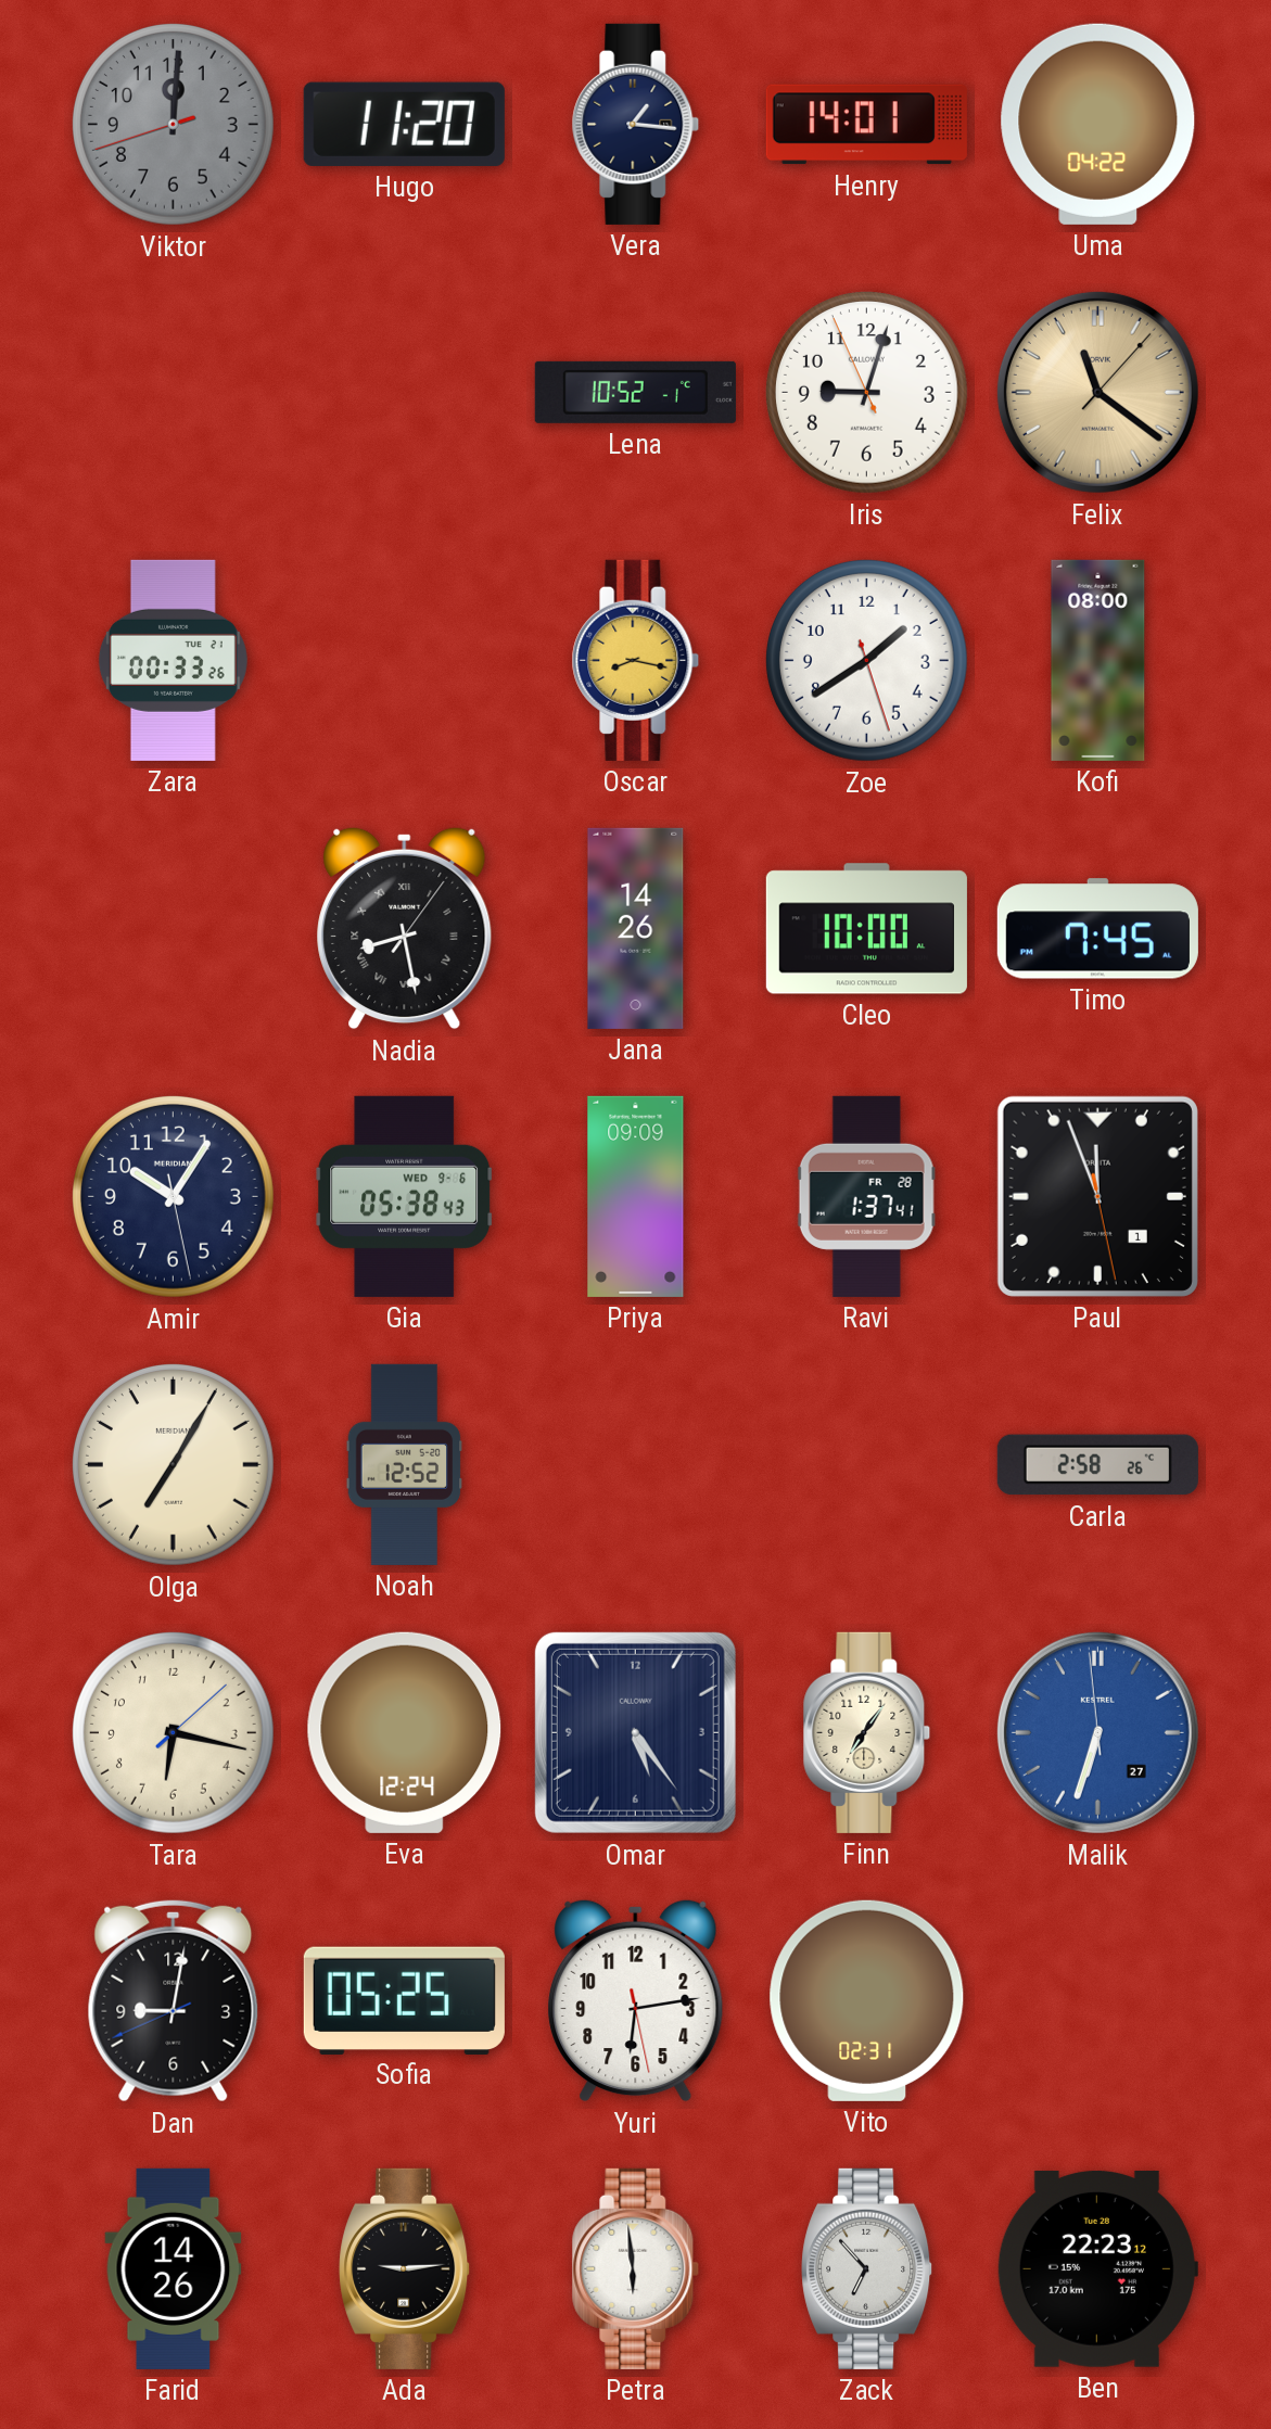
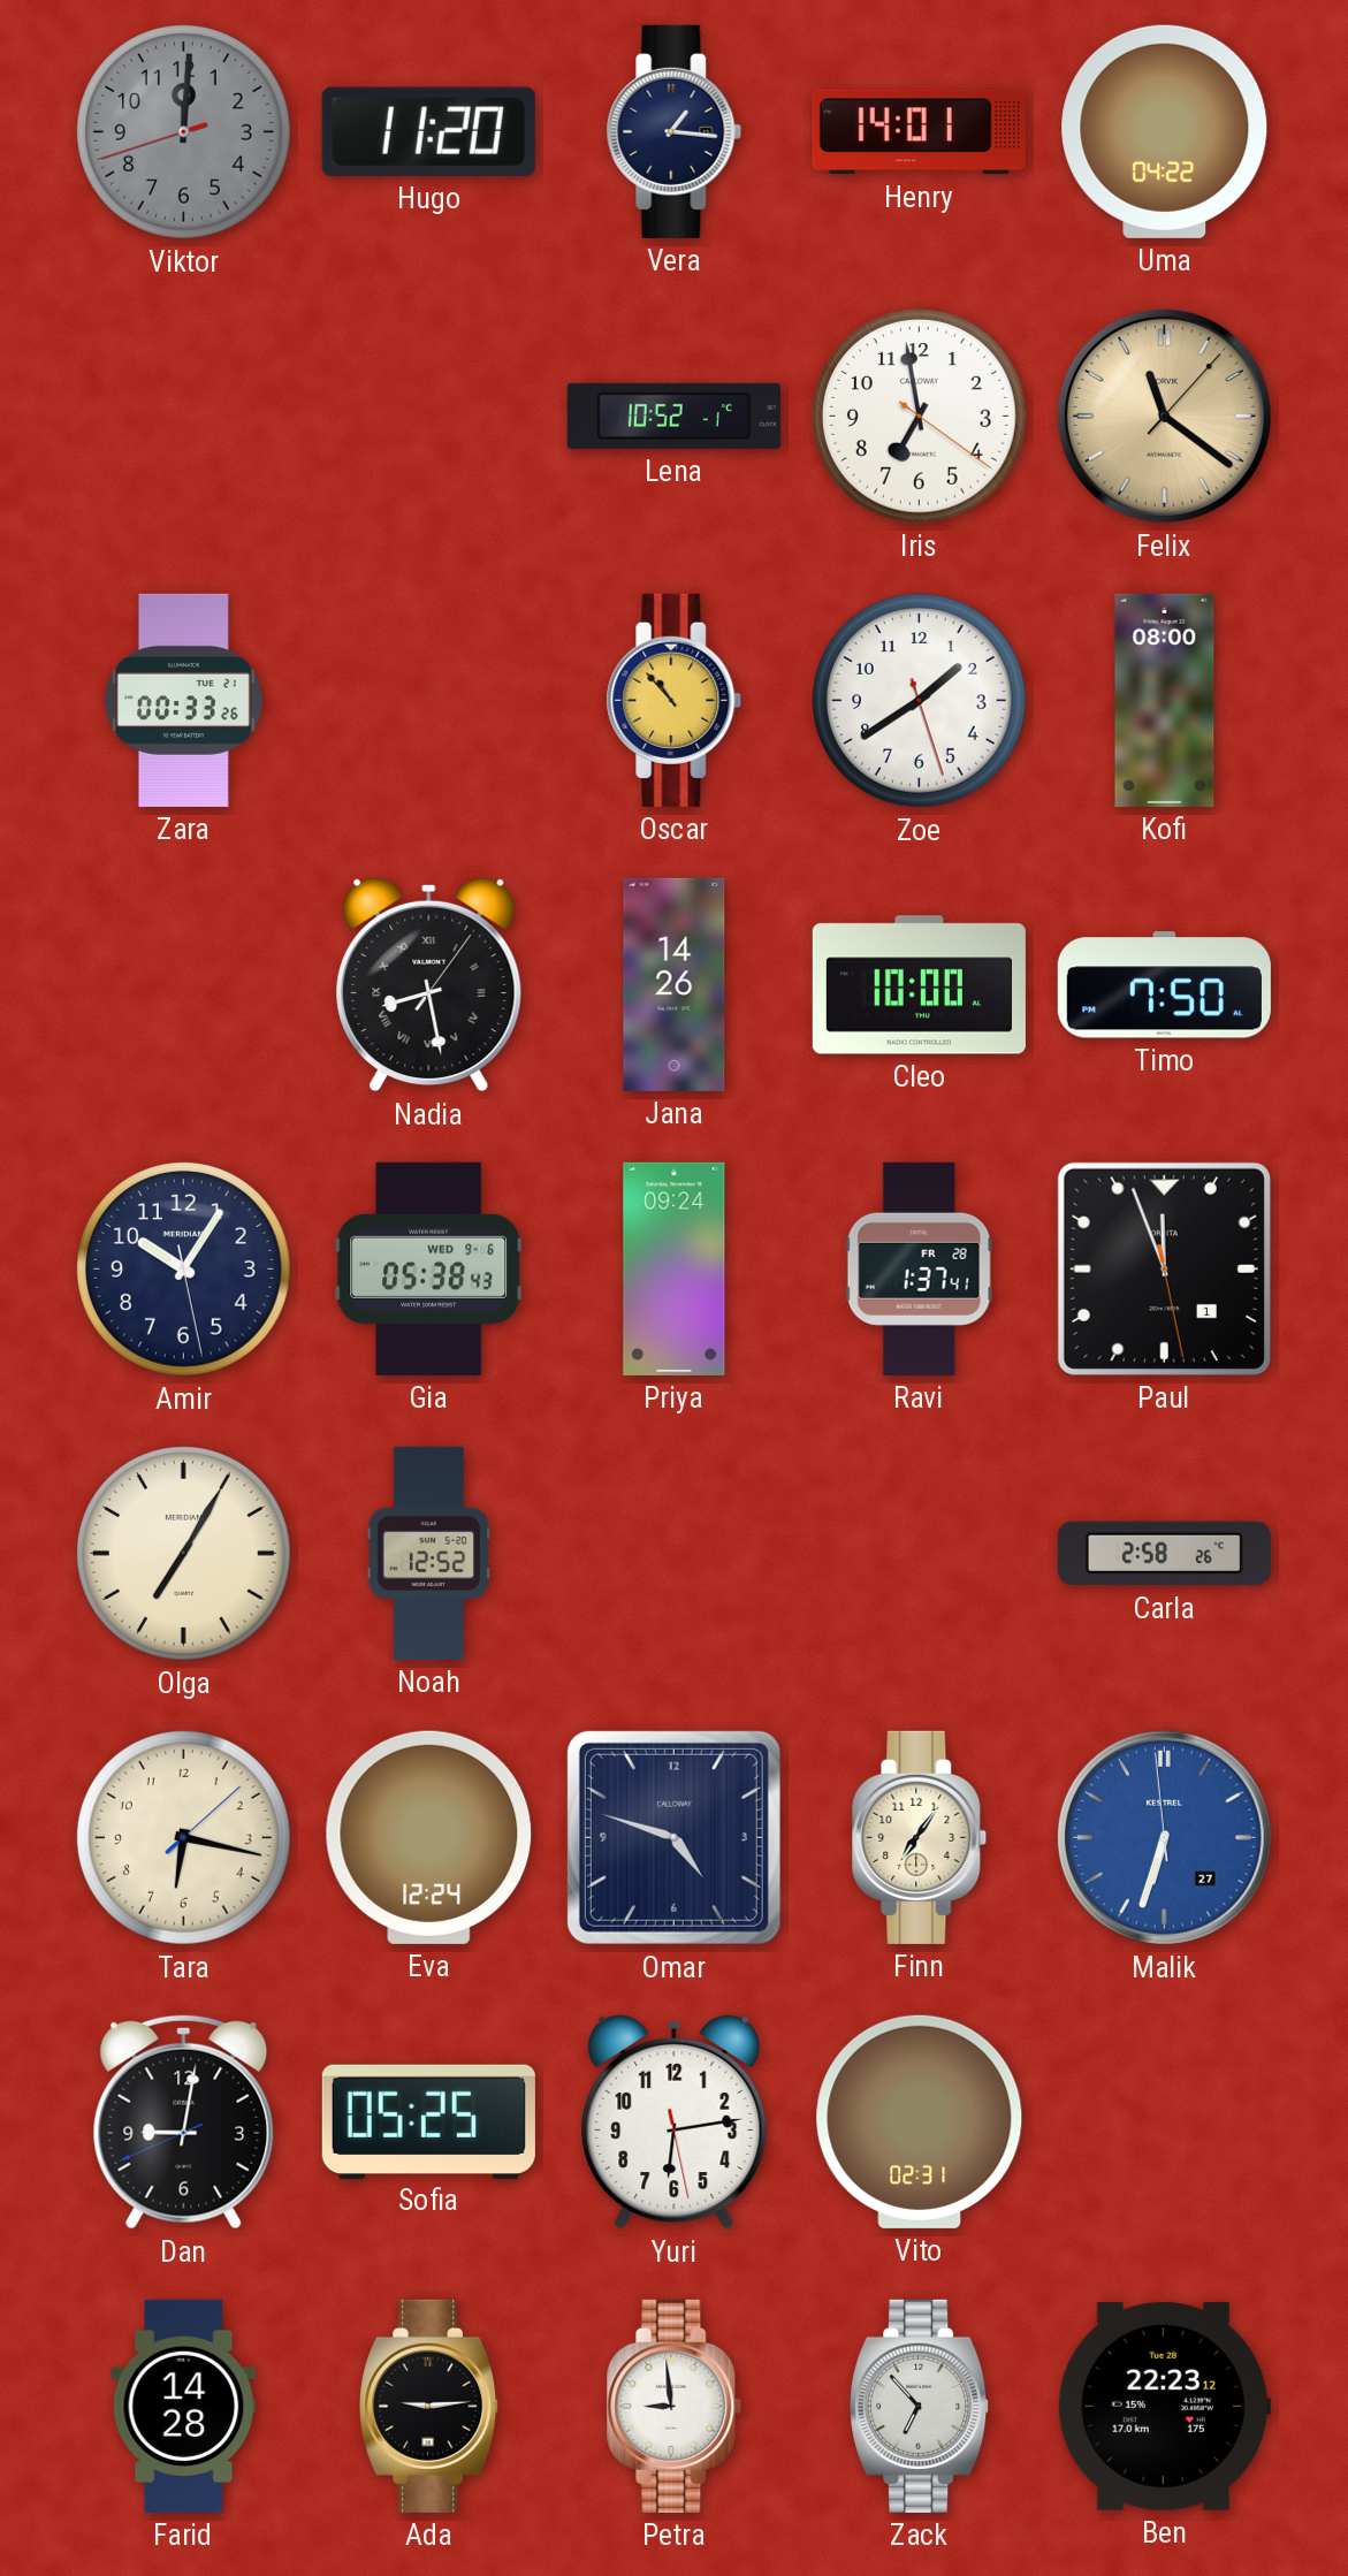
Iris: 9:02 -> 6:58 (919, 416)
Oscar: 8:17 -> 10:53 (675, 700)
Timo: 7:45 -> 7:50 (1164, 985)
Priya: 09:09 -> 09:24 (675, 1268)
Omar: 5:24 -> 4:48 (673, 1837)
Farid: 14:26 -> 14:28 (184, 2406)
Petra: 5:59 -> 8:59 (675, 2406)
